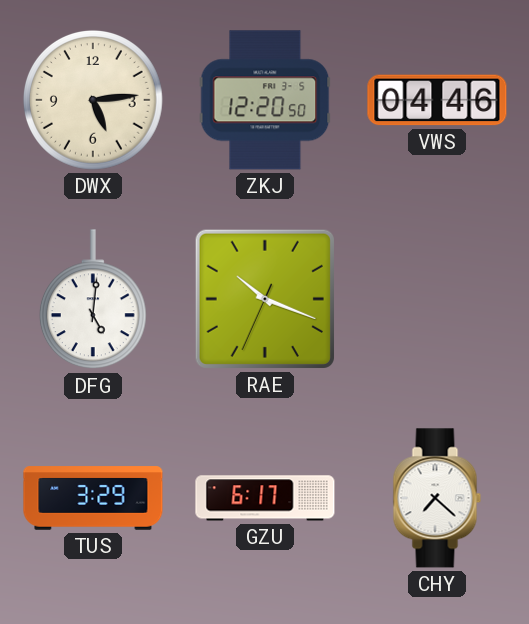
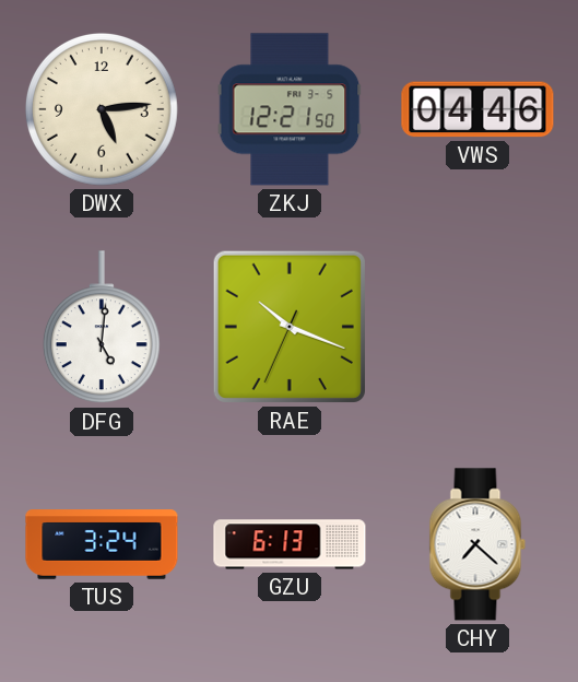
ZKJ: 12:20 -> 12:21 (290, 109)
TUS: 3:29 -> 3:24 (102, 544)
GZU: 6:17 -> 6:13 (290, 544)
